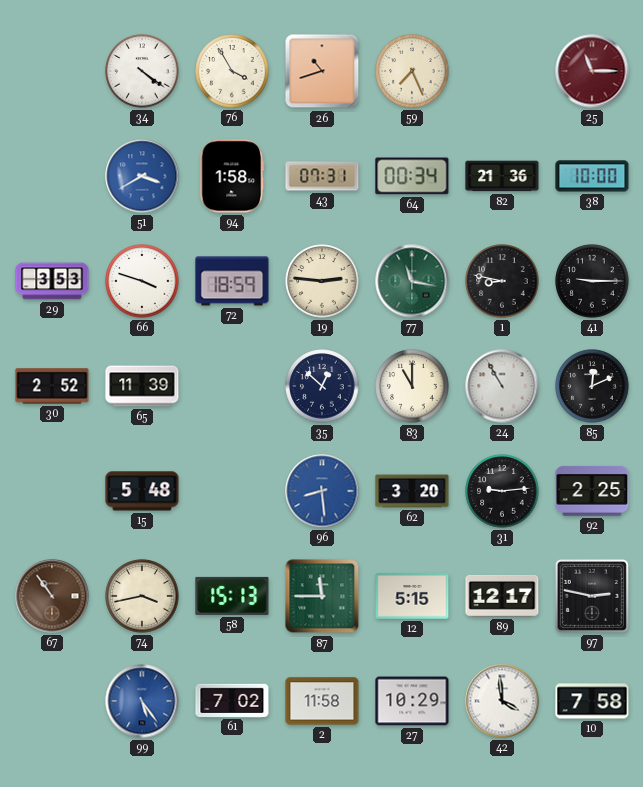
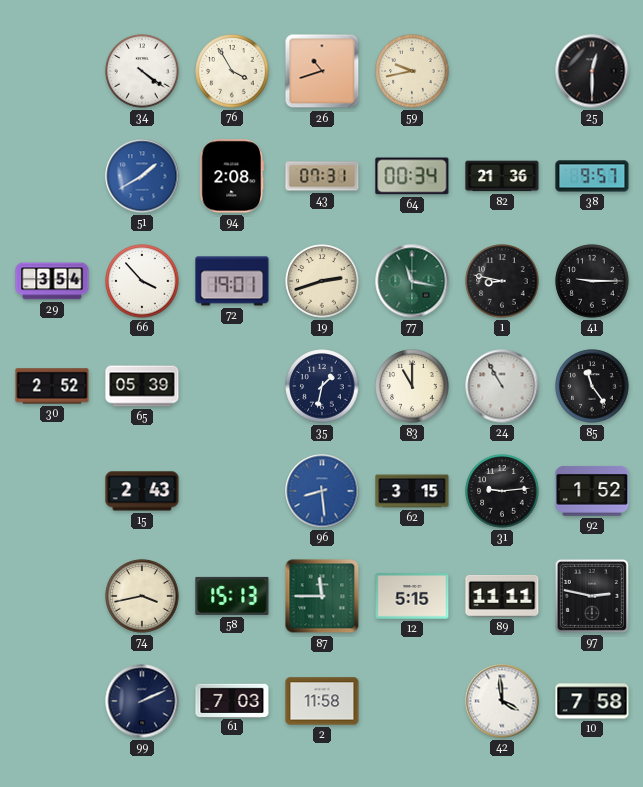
59: 7:26 -> 9:43 (412, 71)
25: 11:15 -> 12:30 (592, 71)
25 dial: burgundy -> black (592, 71)
51: 3:40 -> 1:40 (142, 176)
94: 1:58 -> 2:08 (232, 176)
38: 10:00 -> 9:57 (592, 176)
29: 3:53 -> 3:54 (52, 281)
66: 3:48 -> 3:53 (142, 281)
72: 18:59 -> 19:01 (232, 281)
19: 2:46 -> 2:42 (322, 281)
65: 11:39 -> 05:39 (142, 386)
35: 12:52 -> 1:32 (322, 386)
85: 12:11 -> 11:24 (592, 386)
15: 5:48 -> 2:43 (142, 491)
62: 3:20 -> 3:15 (412, 491)
92: 2:25 -> 1:52 (592, 491)
67: 10:54 -> none (52, 596)
89: 12:17 -> 11:11 (502, 596)
99: 5:24 -> 2:11 (142, 701)
99 dial: blue -> navy (142, 701)
61: 7:02 -> 7:03 (232, 700)
27: 10:29 -> none (412, 701)
